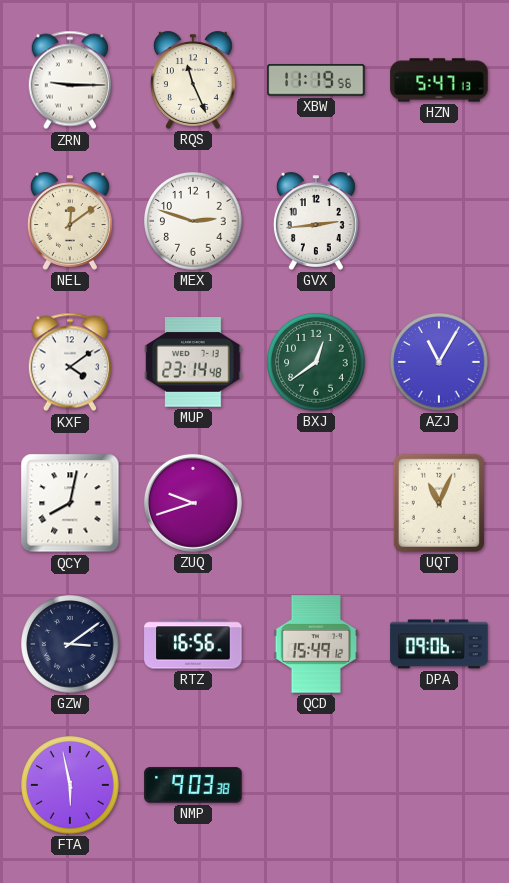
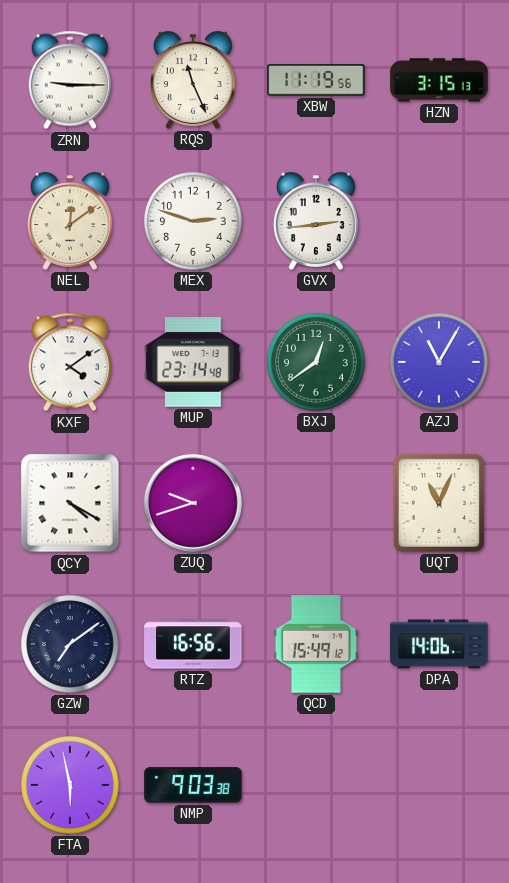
HZN: 5:47 -> 3:15 (439, 80)
QCY: 8:02 -> 4:20 (70, 503)
GZW: 3:09 -> 7:09 (70, 644)
DPA: 09:06 -> 14:06 (439, 644)
